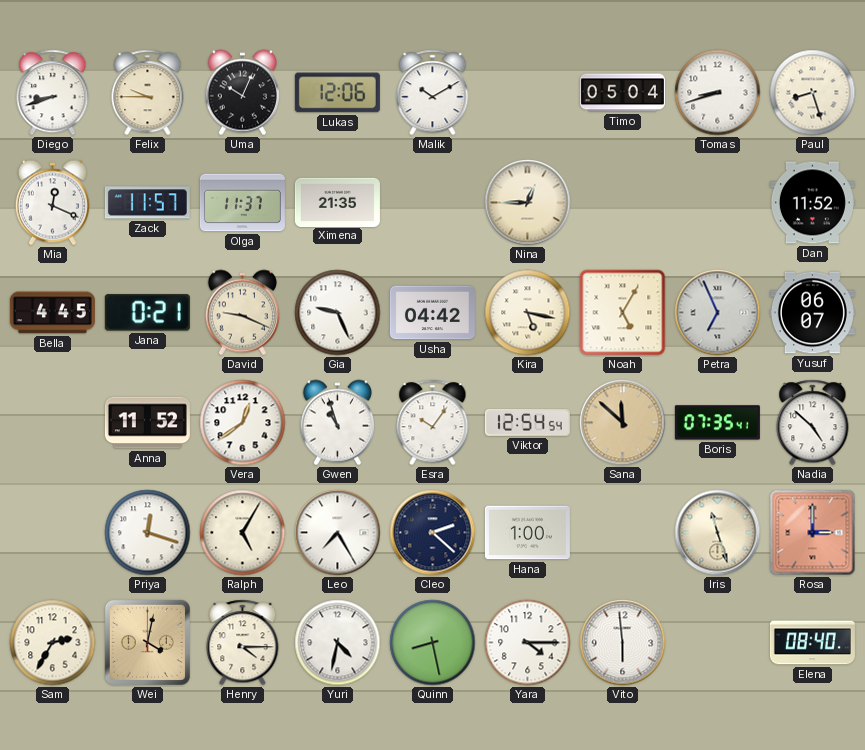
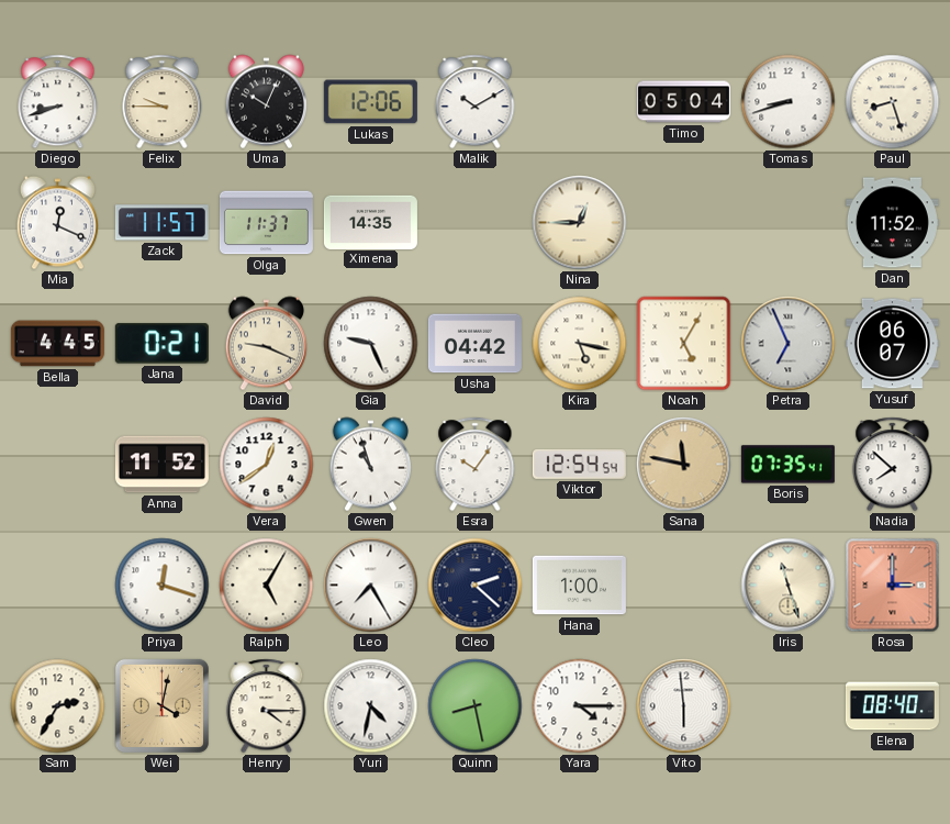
Ximena: 21:35 -> 14:35 (370, 222)
Sana: 11:52 -> 11:47 (684, 465)
Nadia: 4:52 -> 7:52 (893, 465)
